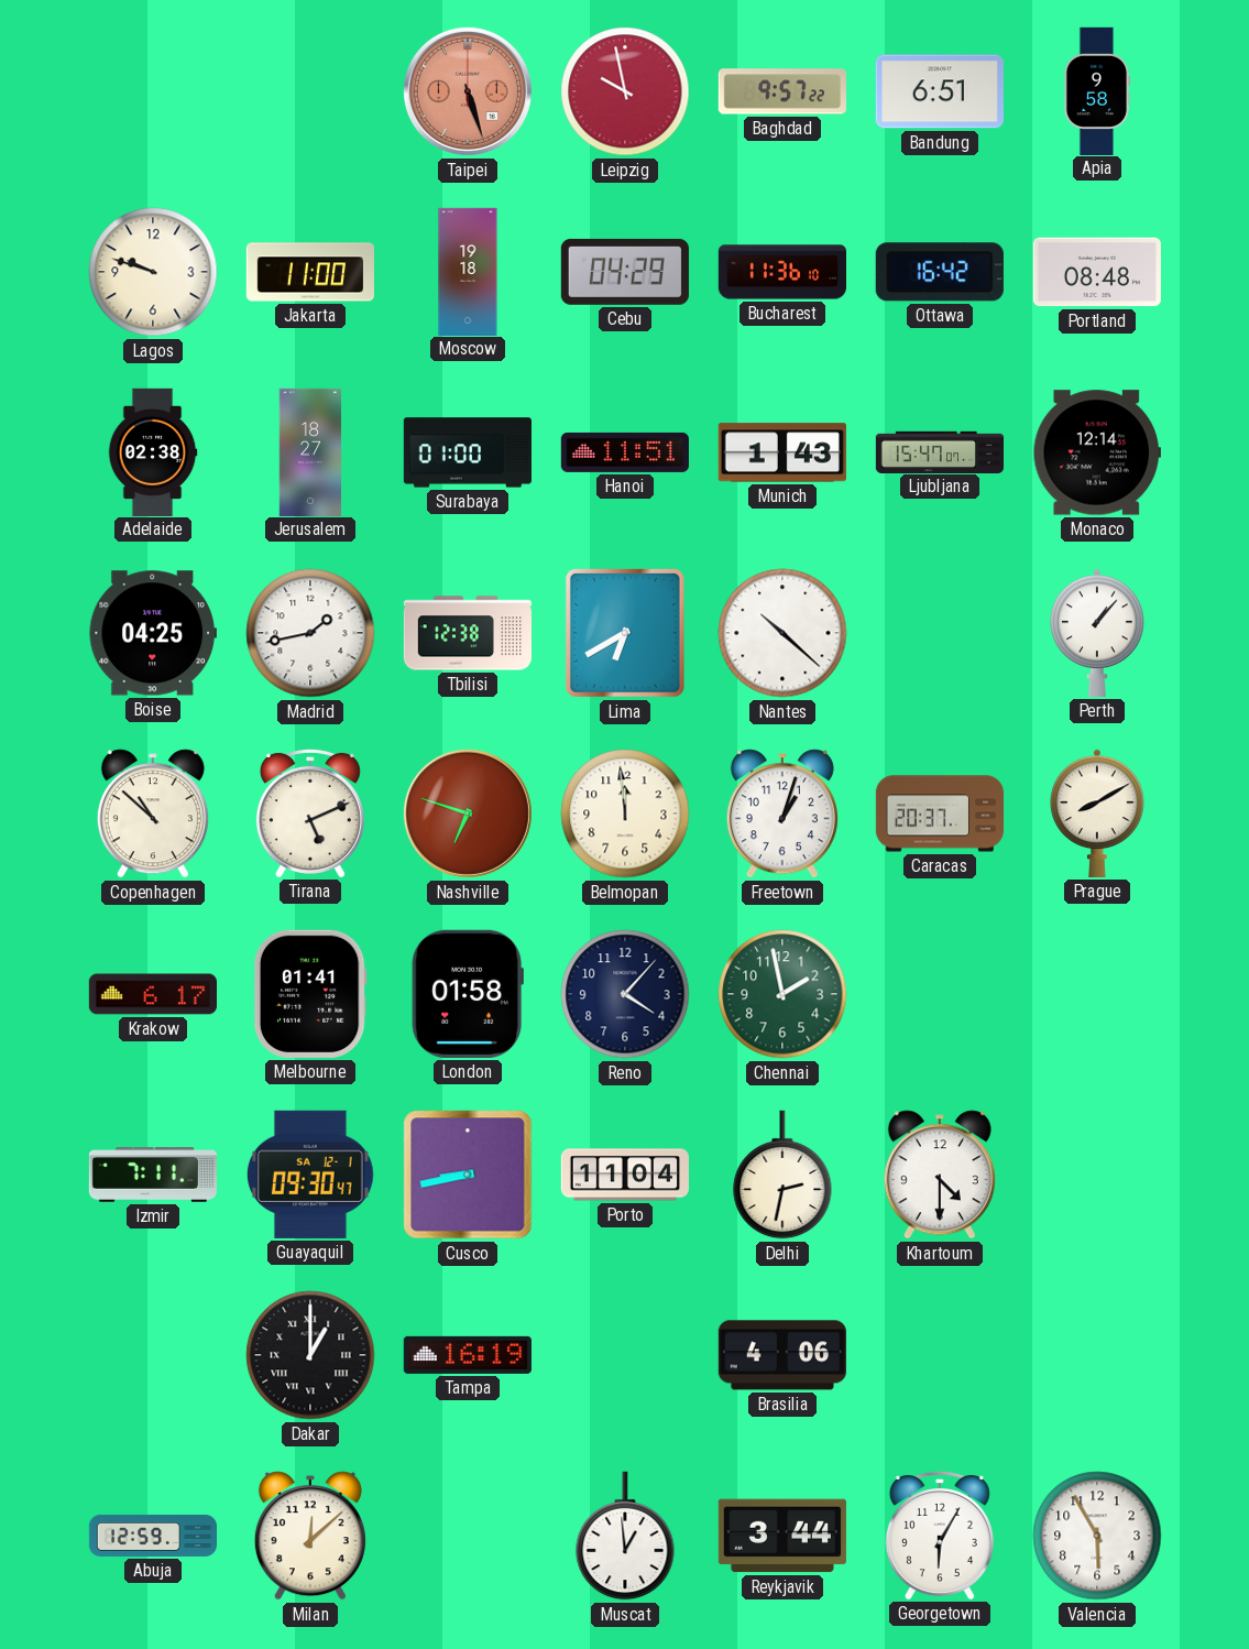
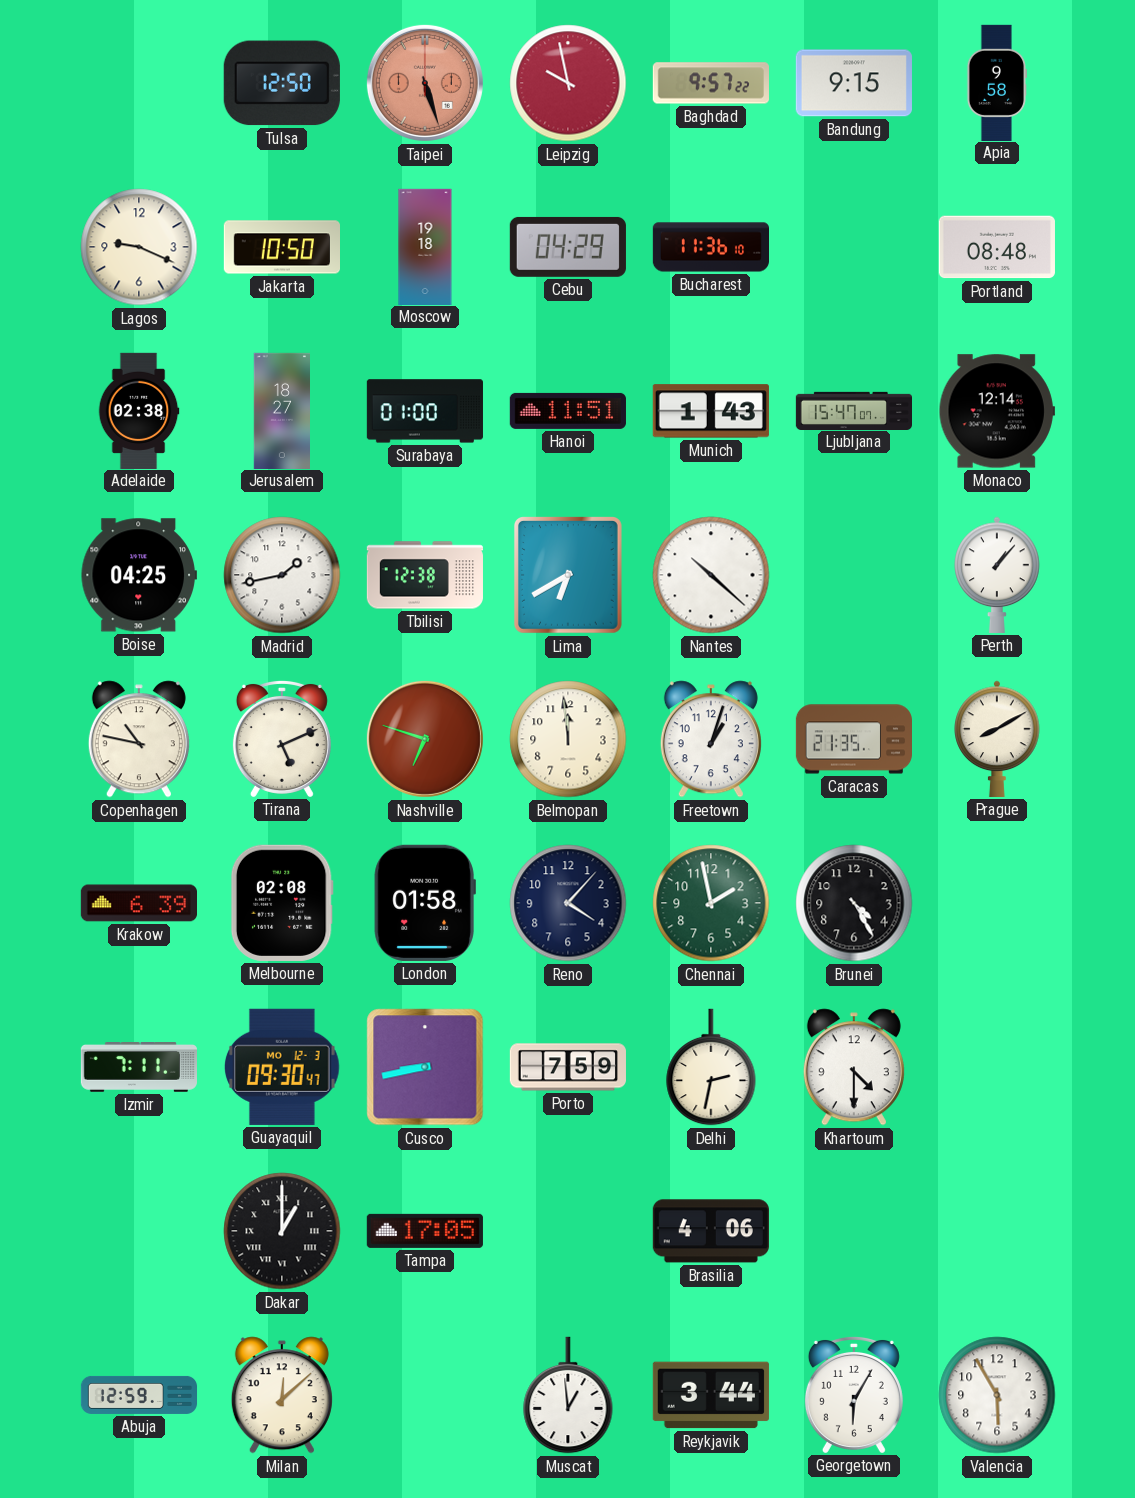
Tulsa: none -> 12:50 (282, 83)
Bandung: 6:51 -> 9:15 (854, 83)
Lagos: 9:48 -> 9:19 (139, 247)
Jakarta: 11:00 -> 10:50 (281, 247)
Ottawa: 16:42 -> none (940, 272)
Copenhagen: 10:52 -> 10:47 (139, 739)
Caracas: 20:37 -> 21:35 (853, 739)
Krakow: 6:17 -> 6:39 (138, 903)
Melbourne: 01:41 -> 02:08 (282, 903)
Brunei: none -> 4:25 (854, 903)
Guayaquil date: SA 12-1 -> MO 12-3 (282, 1067)
Porto: 11:04 -> 7:59 (567, 1067)
Tampa: 16:19 -> 17:05 (425, 1231)
